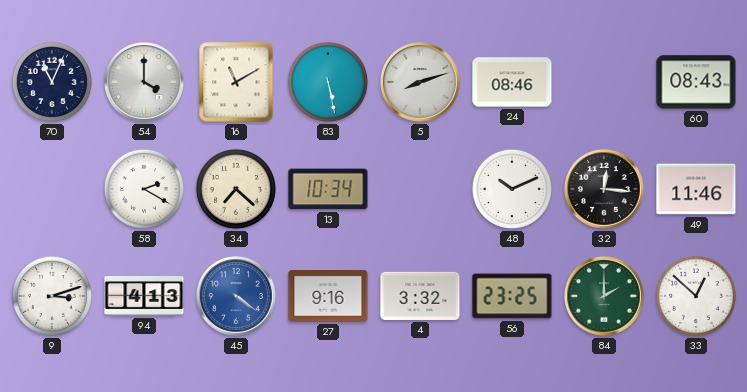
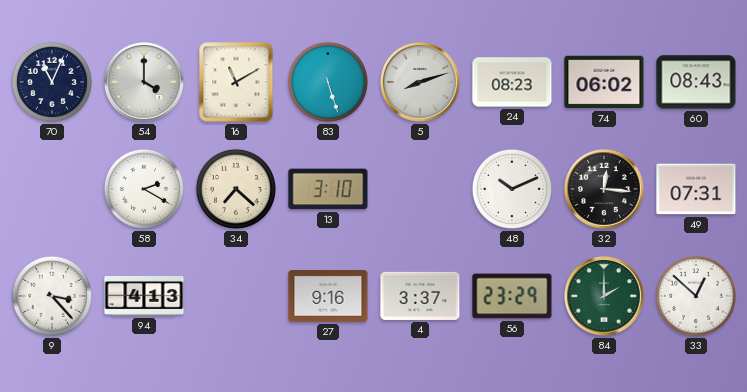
83: 5:28 -> 5:27 (328, 82)
24: 08:46 -> 08:23 (512, 82)
74: none -> 06:02 (604, 82)
13: 10:34 -> 3:10 (328, 189)
49: 11:46 -> 07:31 (696, 189)
9: 3:12 -> 3:23 (52, 296)
45: 4:21 -> none (237, 297)
4: 3:32 -> 3:37 (420, 296)
56: 23:25 -> 23:29 (512, 296)
